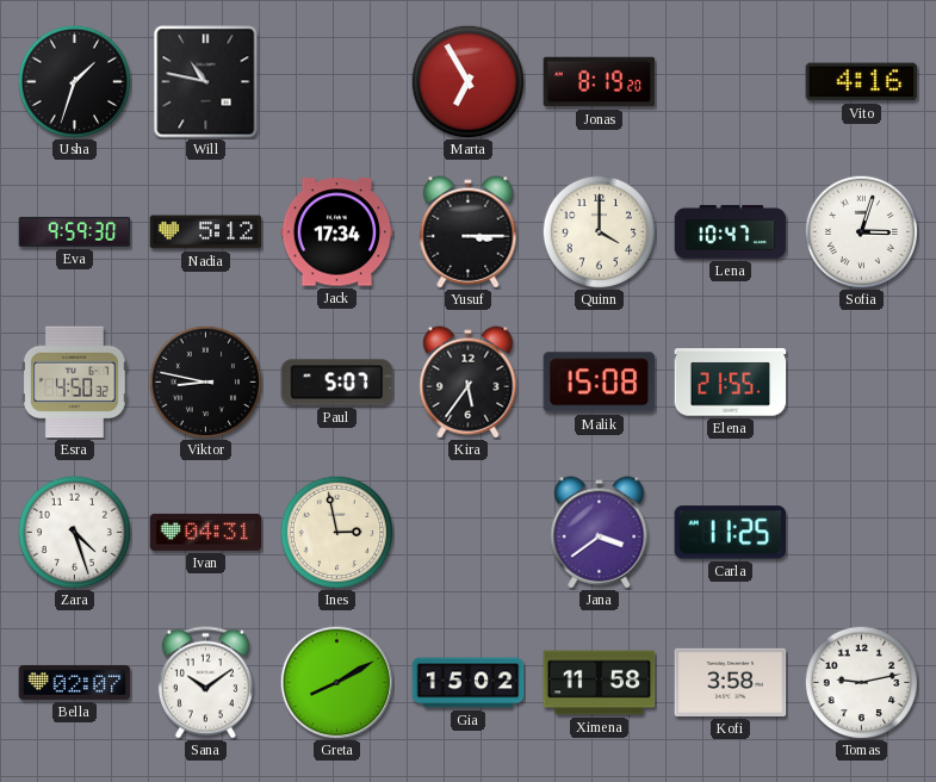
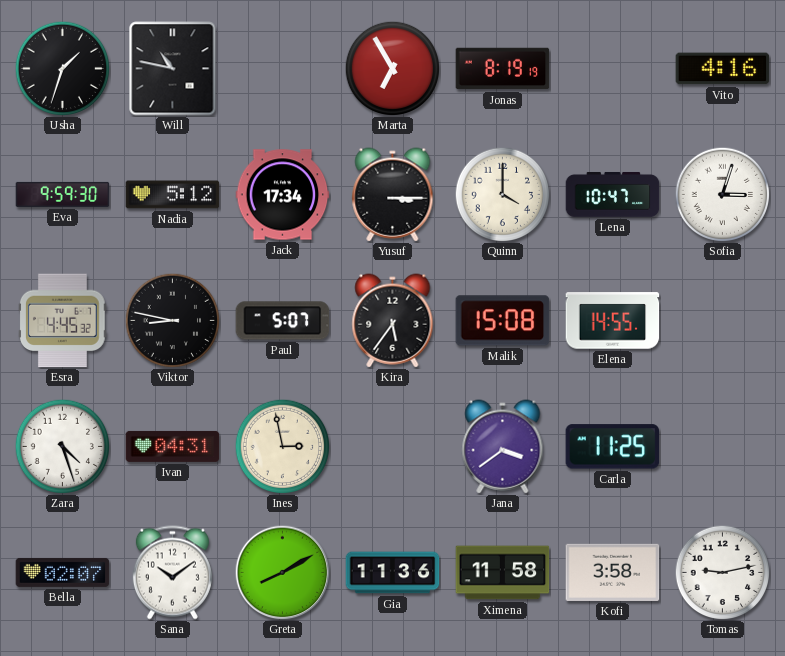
Jonas: 8:19:20 -> 8:19:19 (503, 69)
Esra: 4:50 -> 4:45 (63, 321)
Elena: 21:55 -> 14:55 (613, 321)
Gia: 15:02 -> 11:36 (393, 573)
